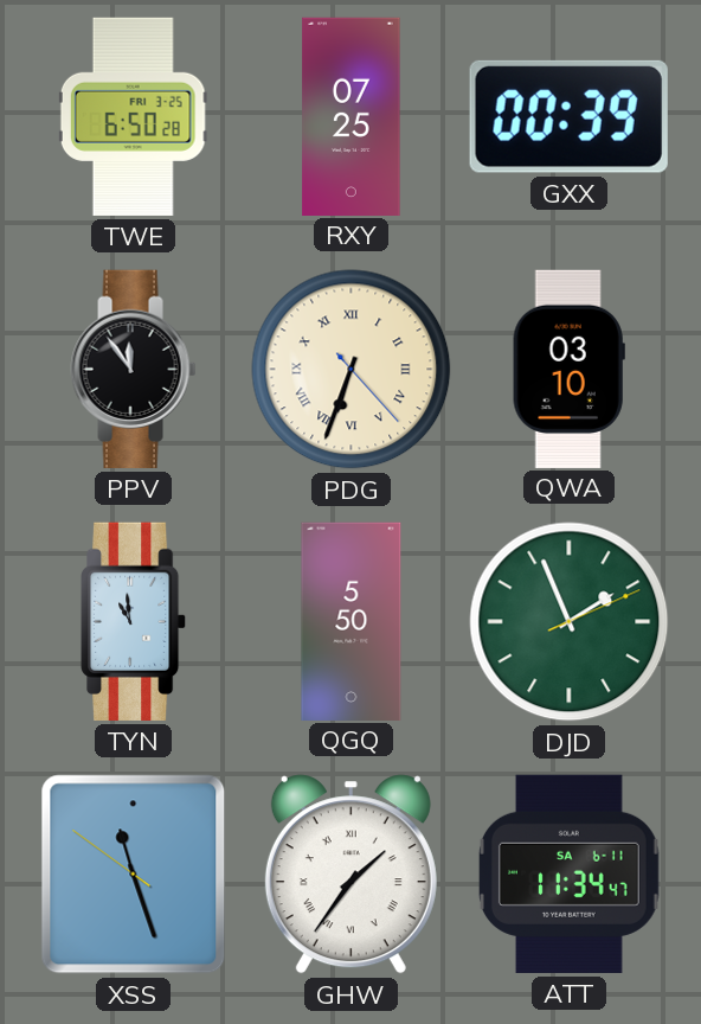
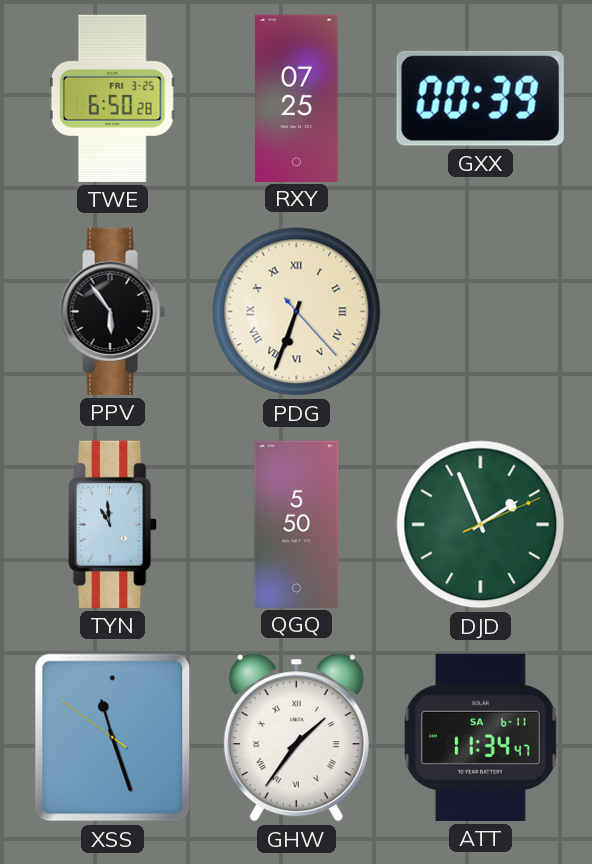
PPV: 11:54 -> 5:54 (113, 311)
QWA: 03:10 -> none (568, 369)
